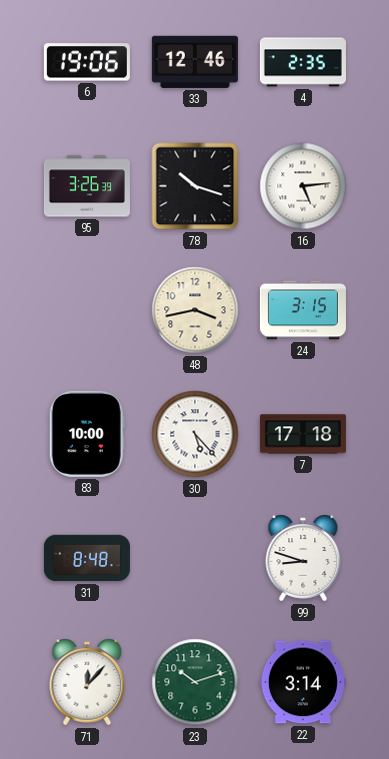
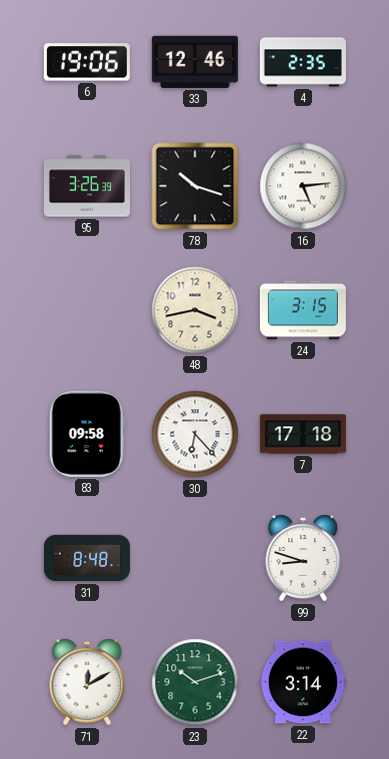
83: 10:00 -> 09:58 (87, 434)
30: 5:23 -> 6:23 (195, 434)
71: 12:07 -> 12:10 (87, 682)
